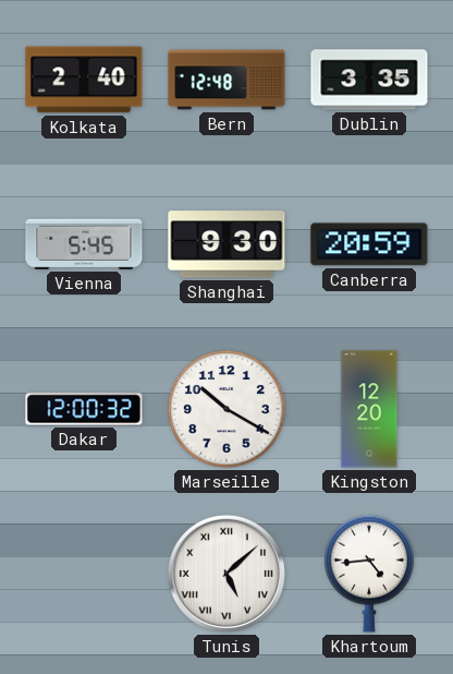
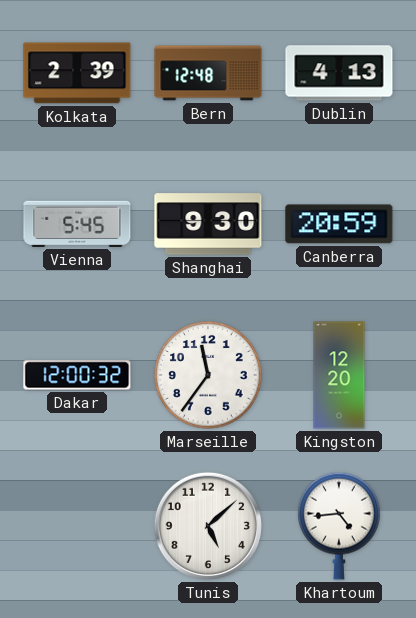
Kolkata: 2:40 -> 2:39 (77, 73)
Dublin: 3:35 -> 4:13 (339, 73)
Marseille: 10:20 -> 11:36 (209, 376)
Tunis numerals: Roman -> Arabic (208, 526)
